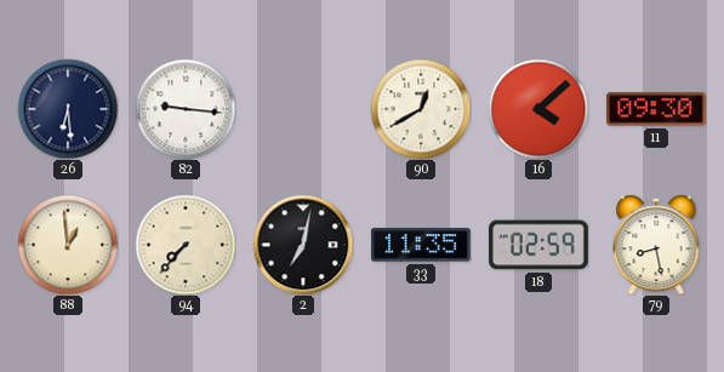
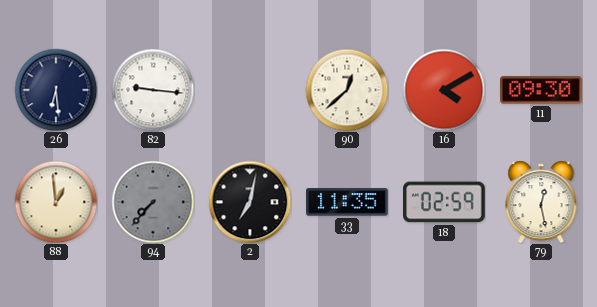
90: 12:40 -> 12:38 (347, 90)
16: 4:08 -> 4:10 (444, 90)
94 dial: cream -> grey (153, 202)
79: 8:28 -> 12:28 (541, 202)
